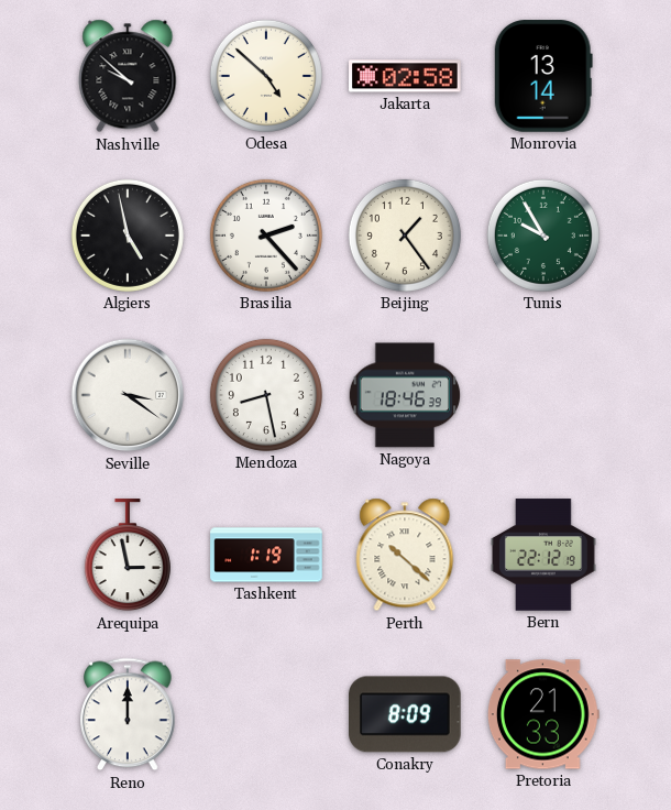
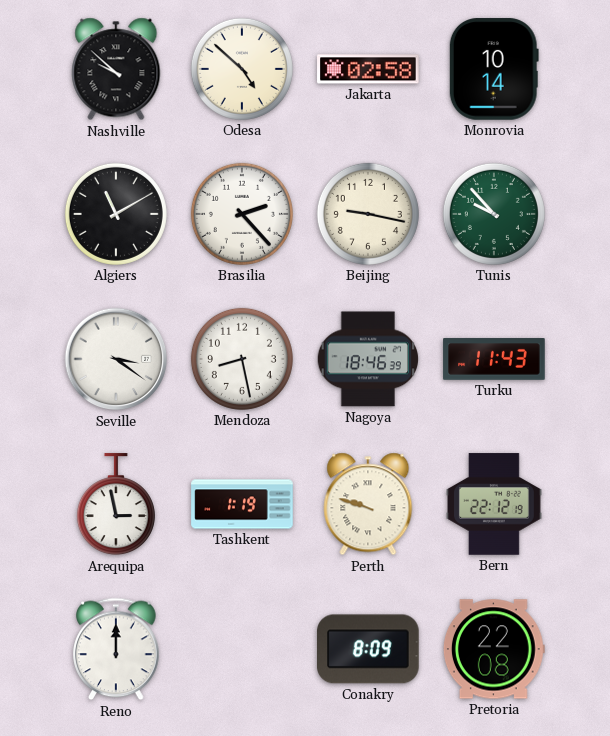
Monrovia: 13:14 -> 10:14 (494, 69)
Algiers: 4:58 -> 11:10 (116, 214)
Beijing: 1:24 -> 9:17 (368, 214)
Tunis: 9:55 -> 9:53 (494, 214)
Turku: none -> 11:43 (494, 359)
Perth: 10:22 -> 9:48 (368, 504)
Pretoria: 21:33 -> 22:08 (494, 649)
